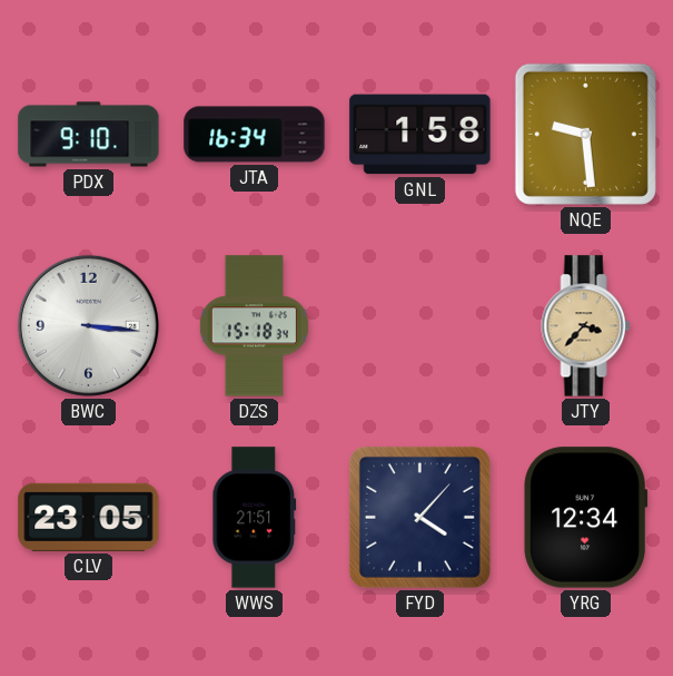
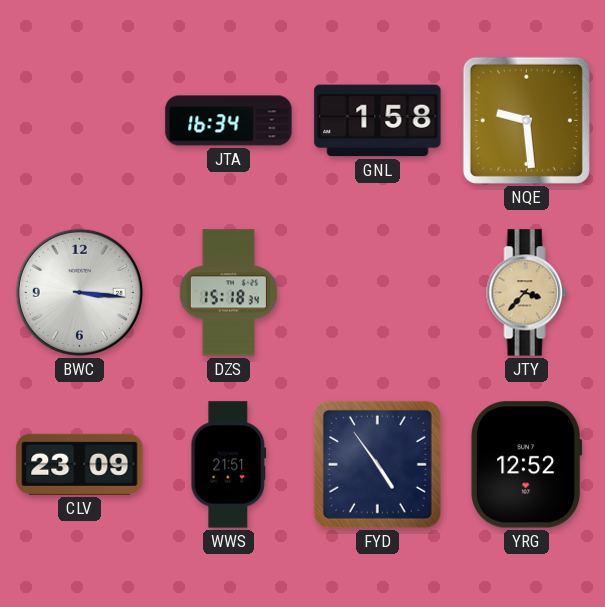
PDX: 9:10 -> none (89, 135)
CLV: 23:05 -> 23:09 (80, 464)
FYD: 4:07 -> 4:54 (377, 464)
YRG: 12:34 -> 12:52 (527, 465)
